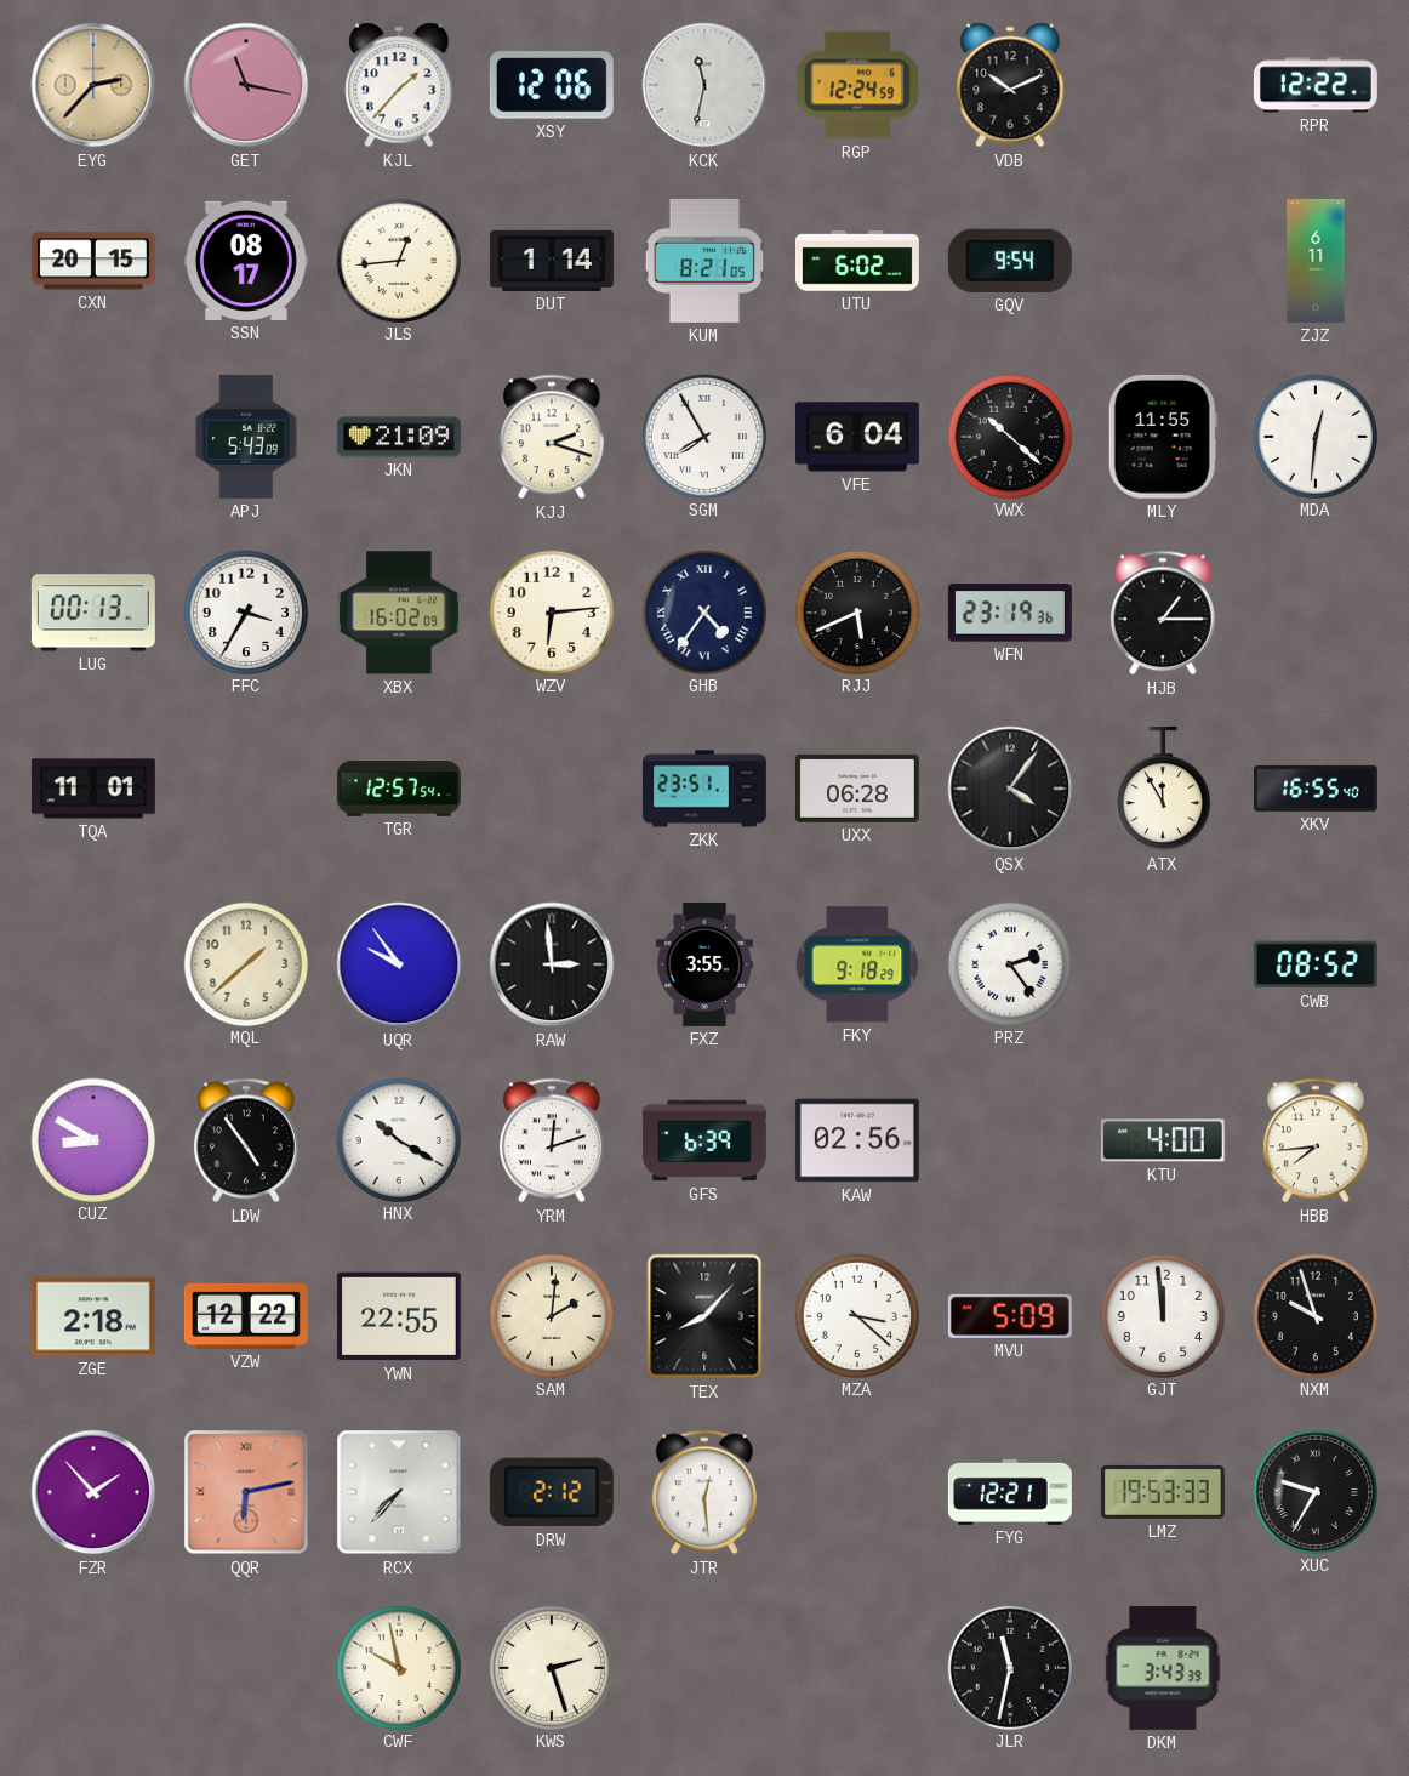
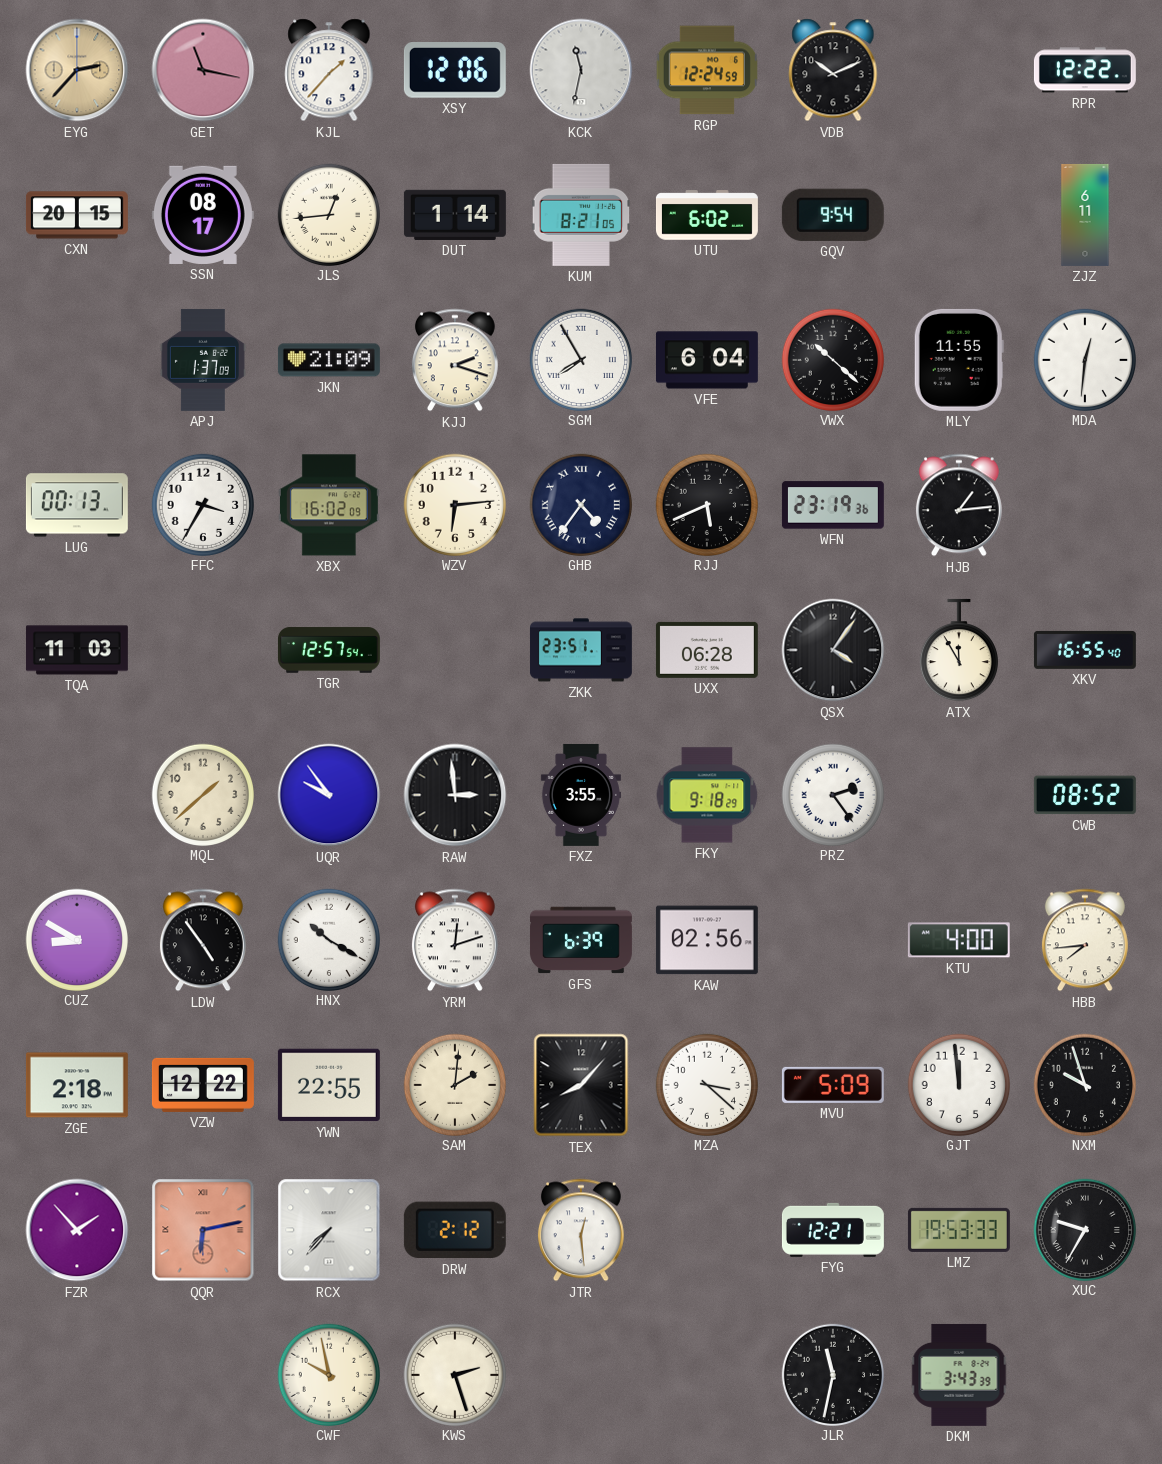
APJ: 5:43 -> 1:37 (203, 360)
HJB: 1:15 -> 1:14 (959, 505)
TQA: 11:01 -> 11:03 (77, 650)
